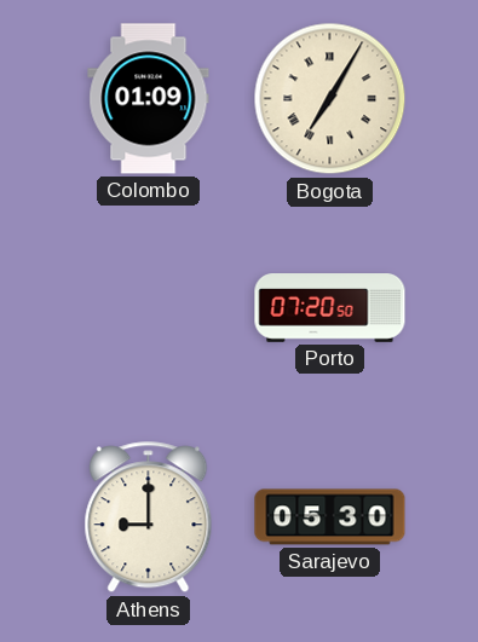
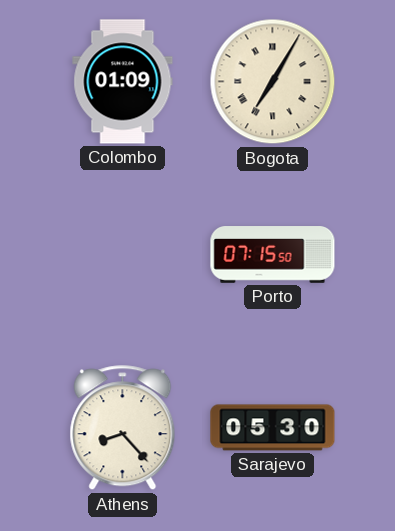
Porto: 07:20 -> 07:15 (273, 255)
Athens: 9:00 -> 8:23 (123, 428)
